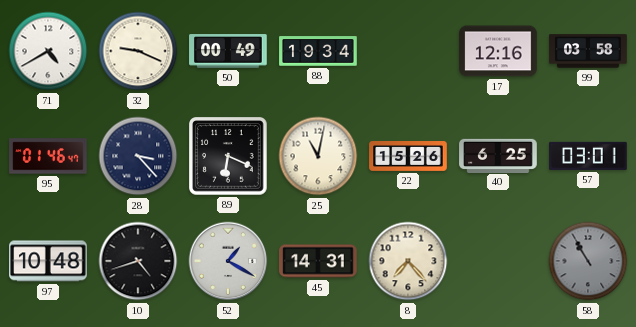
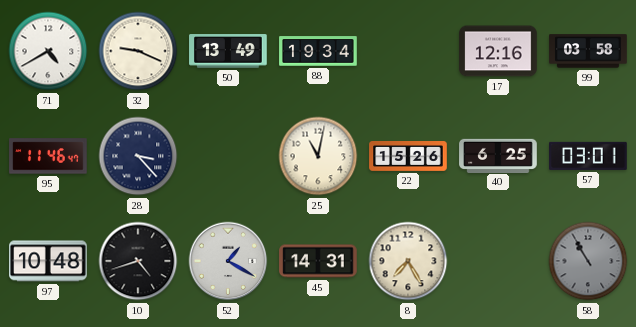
50: 00:49 -> 13:49 (228, 51)
95: 01:46 -> 11:46 (48, 156)
89: 6:19 -> none (228, 156)
8: 7:23 -> 7:25 (408, 261)
